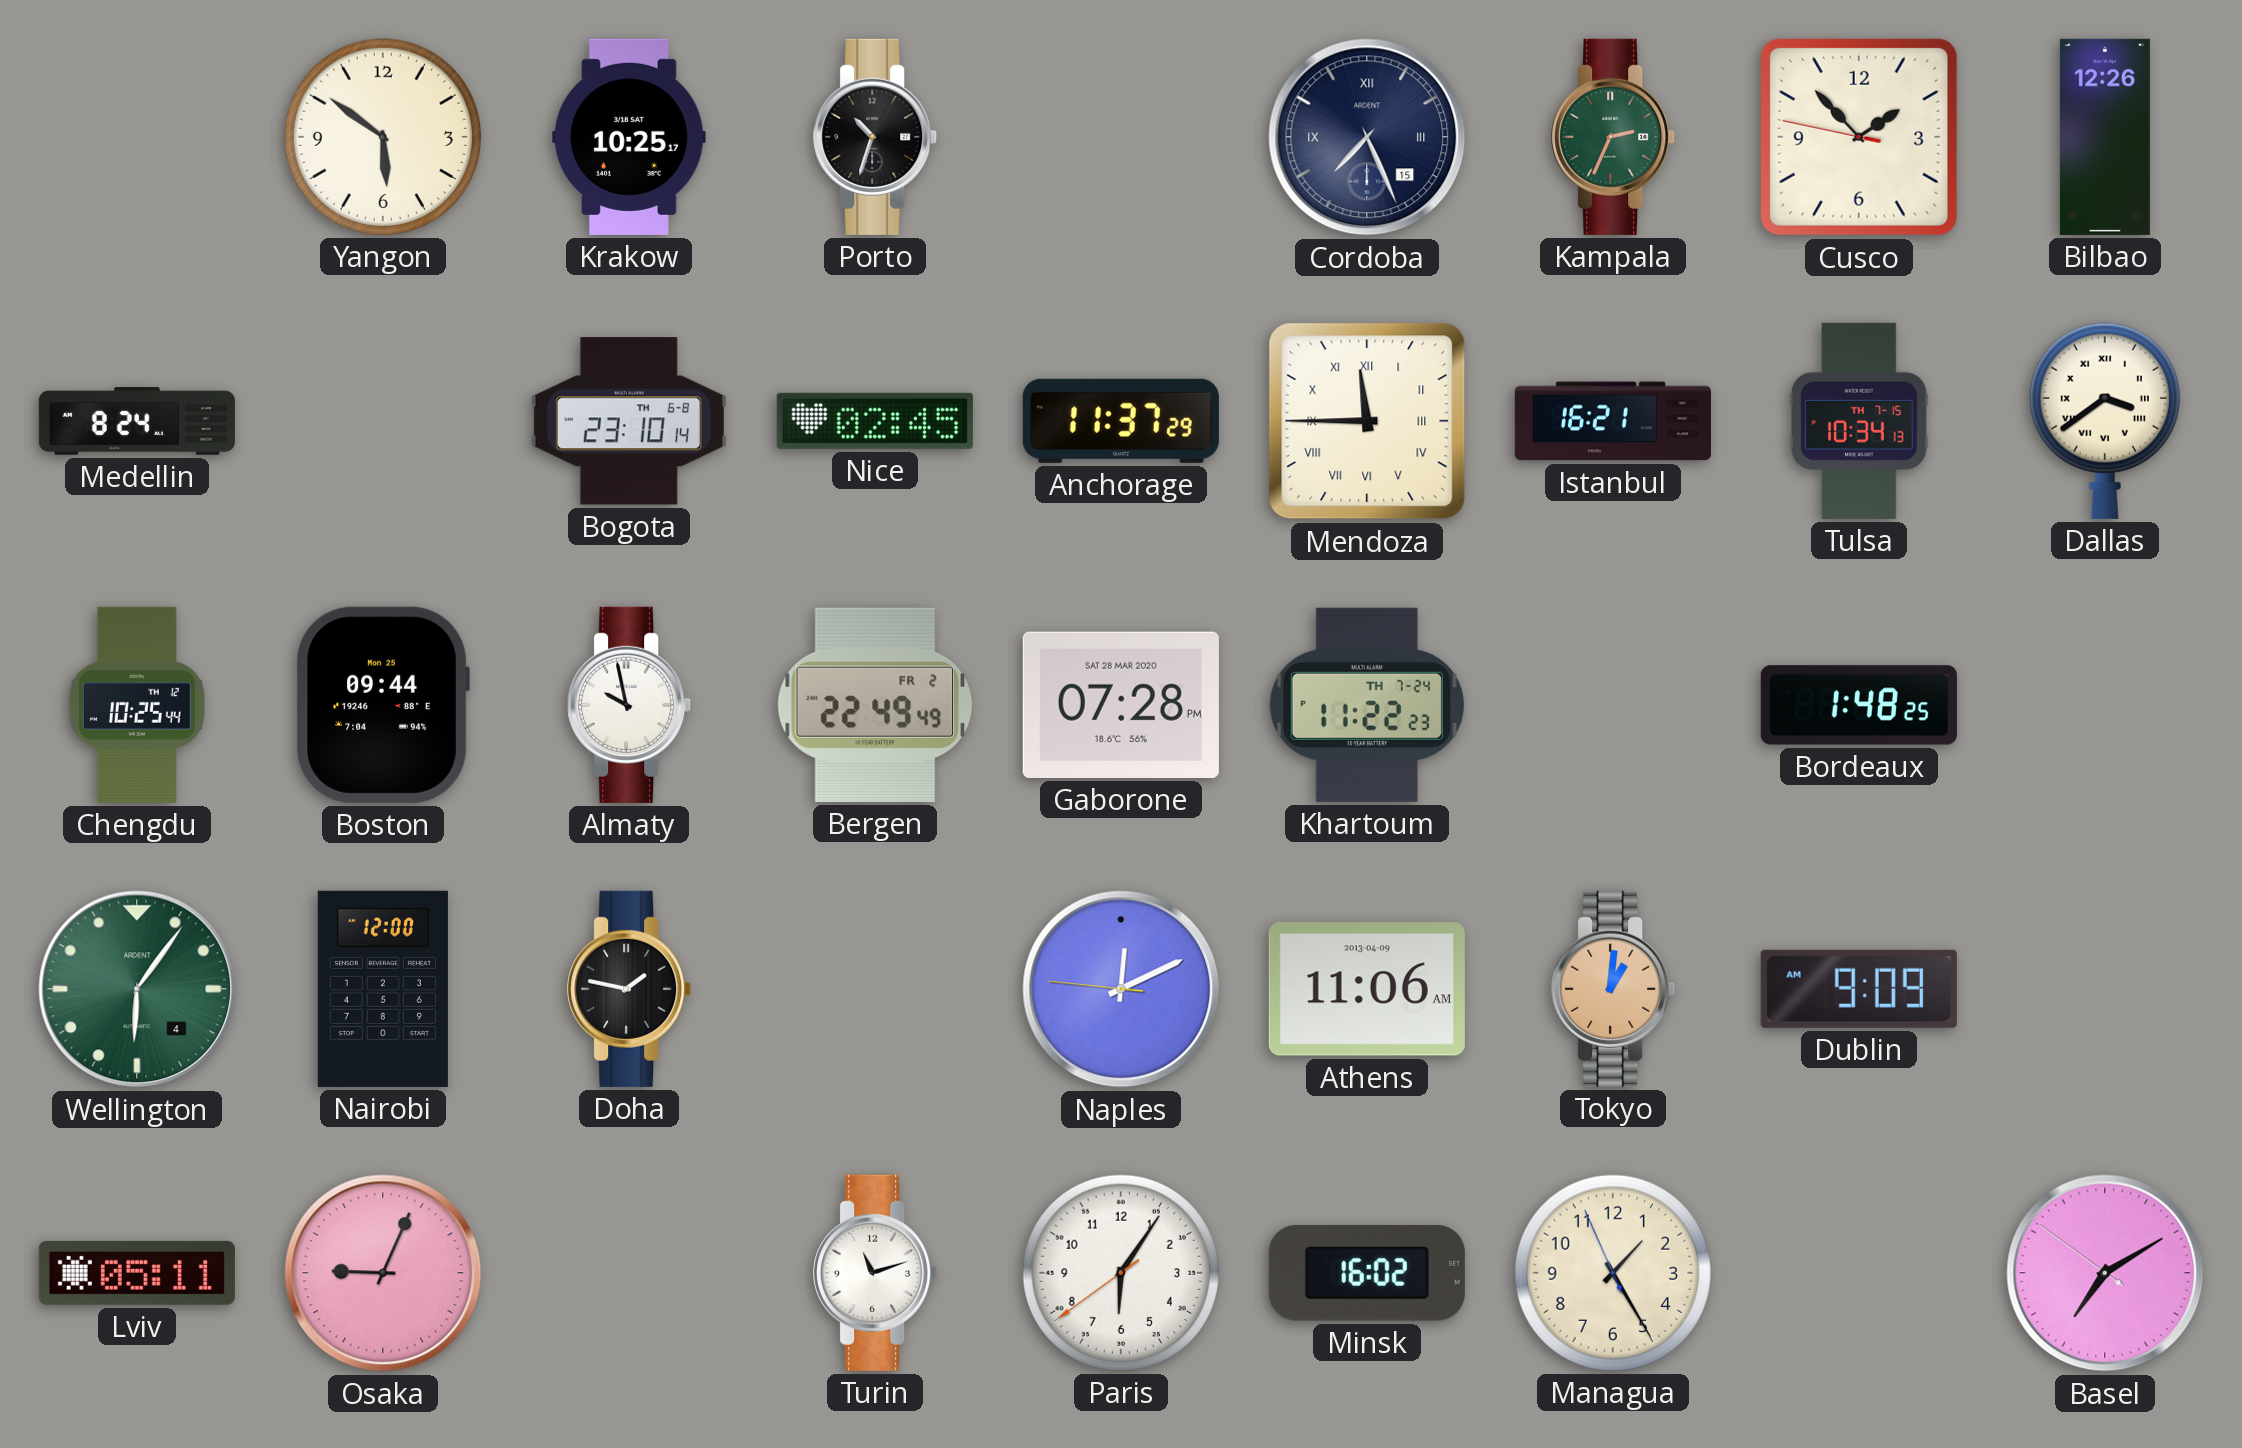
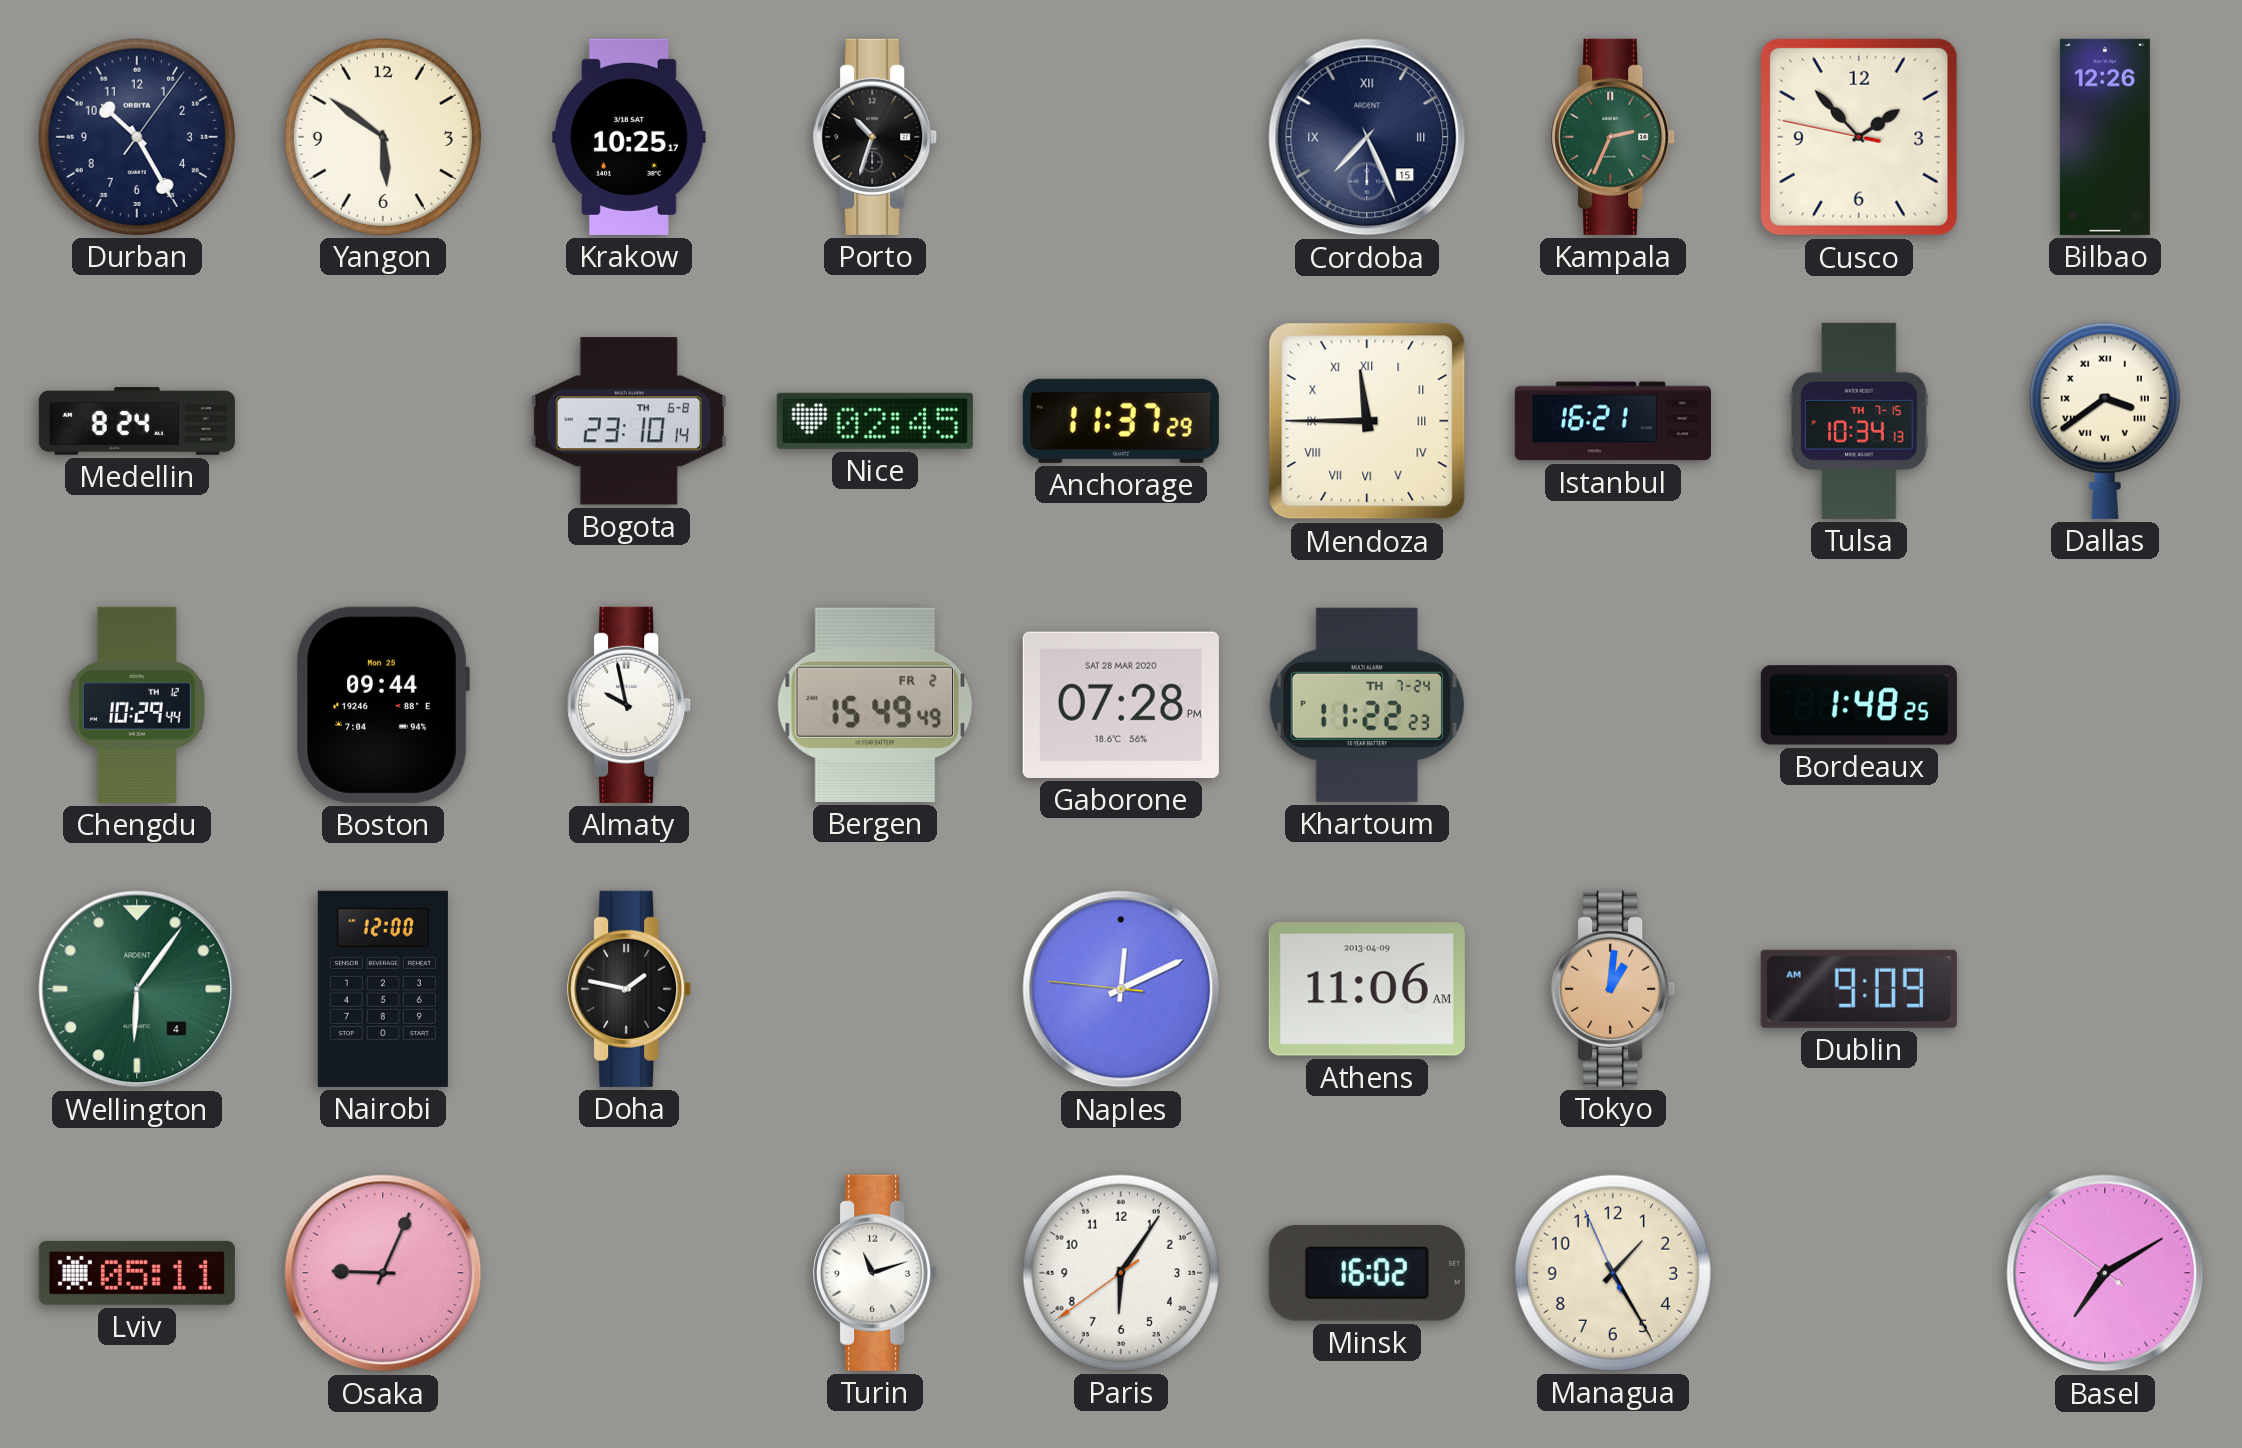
Durban: none -> 10:25 (137, 137)
Chengdu: 10:25 -> 10:29 (137, 705)
Bergen: 22:49 -> 15:49 (875, 705)
